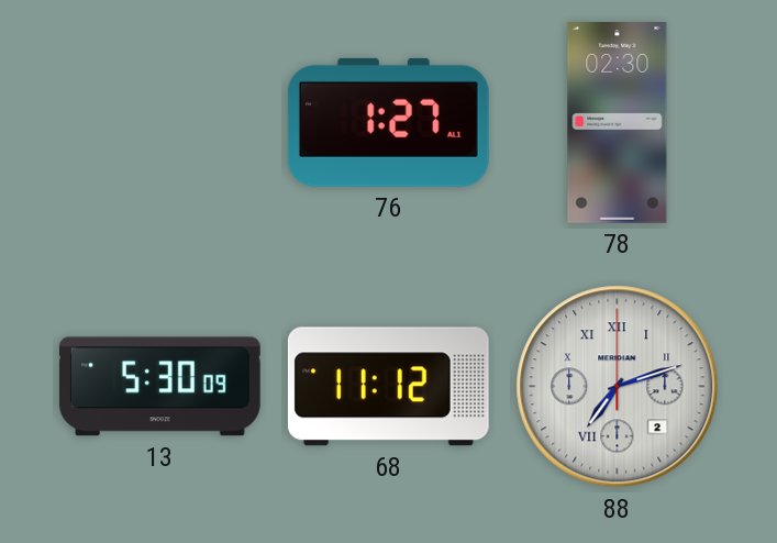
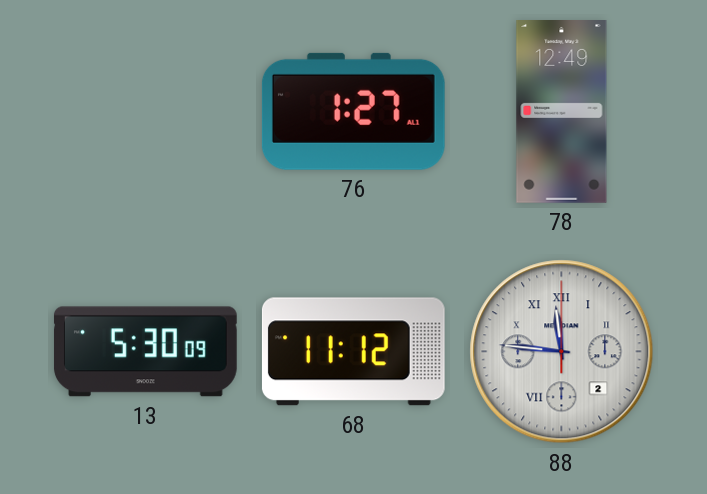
78: 02:30 -> 12:49 (562, 112)
88: 7:12 -> 11:46 (562, 352)
